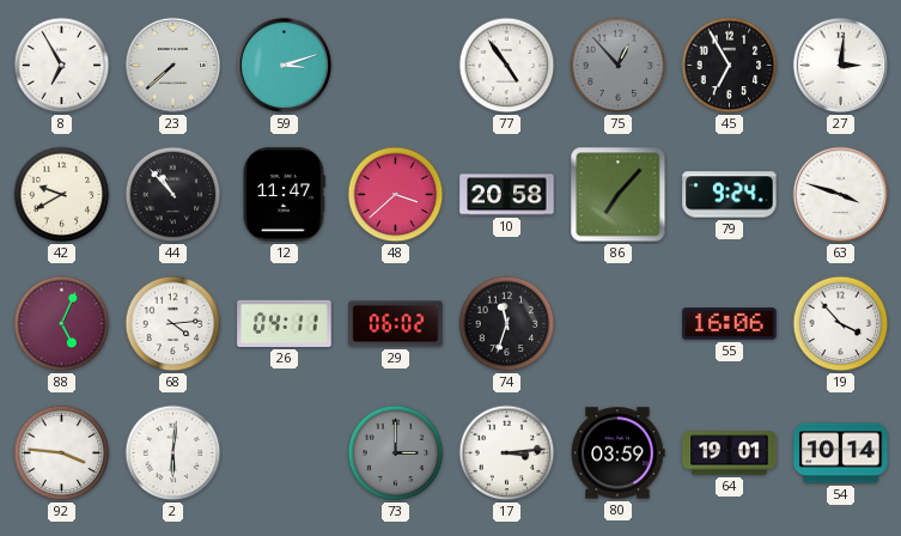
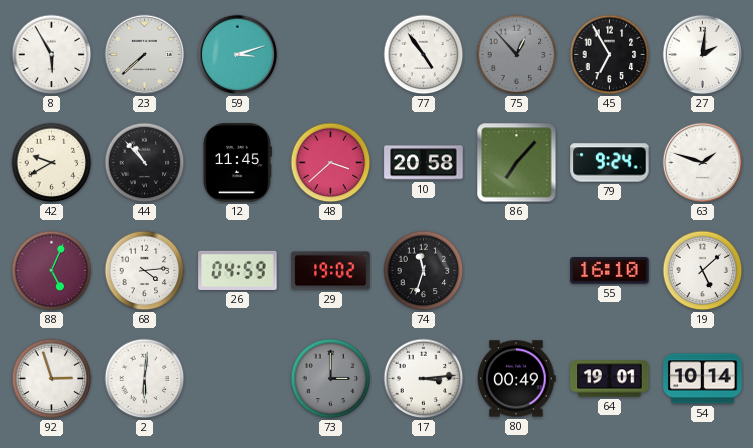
8: 6:55 -> 5:55 (52, 55)
27: 3:01 -> 2:01 (703, 55)
12: 11:47 -> 11:45 (237, 163)
63: 3:48 -> 1:48 (703, 163)
26: 04:11 -> 04:59 (238, 270)
29: 06:02 -> 19:02 (331, 271)
55: 16:06 -> 16:10 (610, 271)
19: 3:53 -> 5:08 (703, 271)
92: 3:46 -> 2:57 (52, 379)
80: 03:59 -> 00:49 (517, 379)
